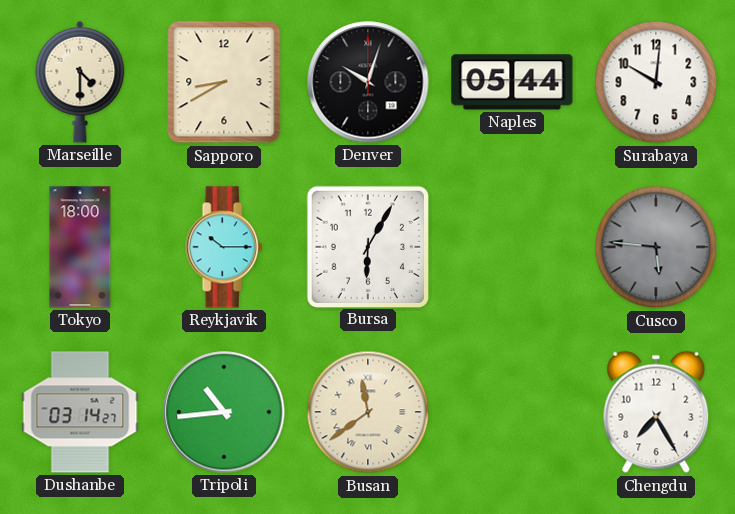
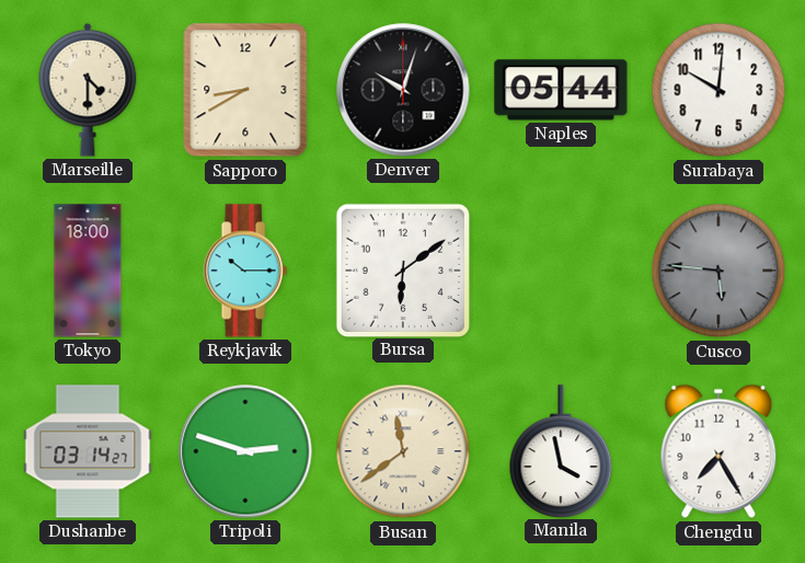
Bursa: 6:05 -> 6:09 (402, 269)
Tripoli: 10:44 -> 2:48 (245, 451)
Manila: none -> 3:58 (561, 451)
